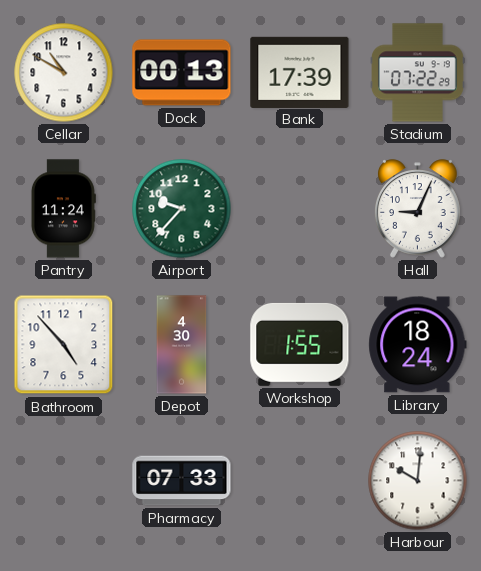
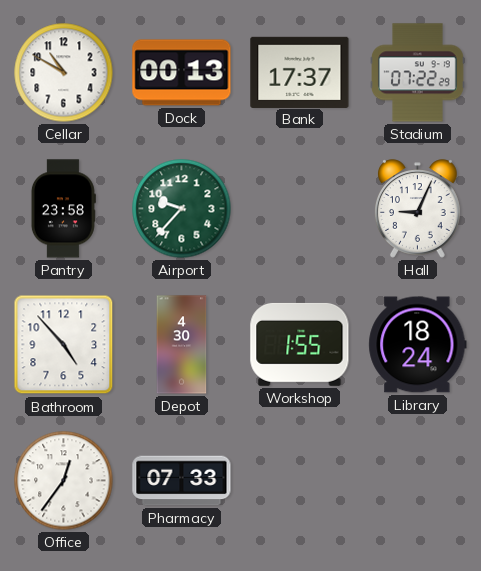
Bank: 17:39 -> 17:37 (300, 72)
Pantry: 11:24 -> 23:58 (63, 209)
Office: none -> 12:36 (64, 481)
Harbour: 10:01 -> none (418, 481)
